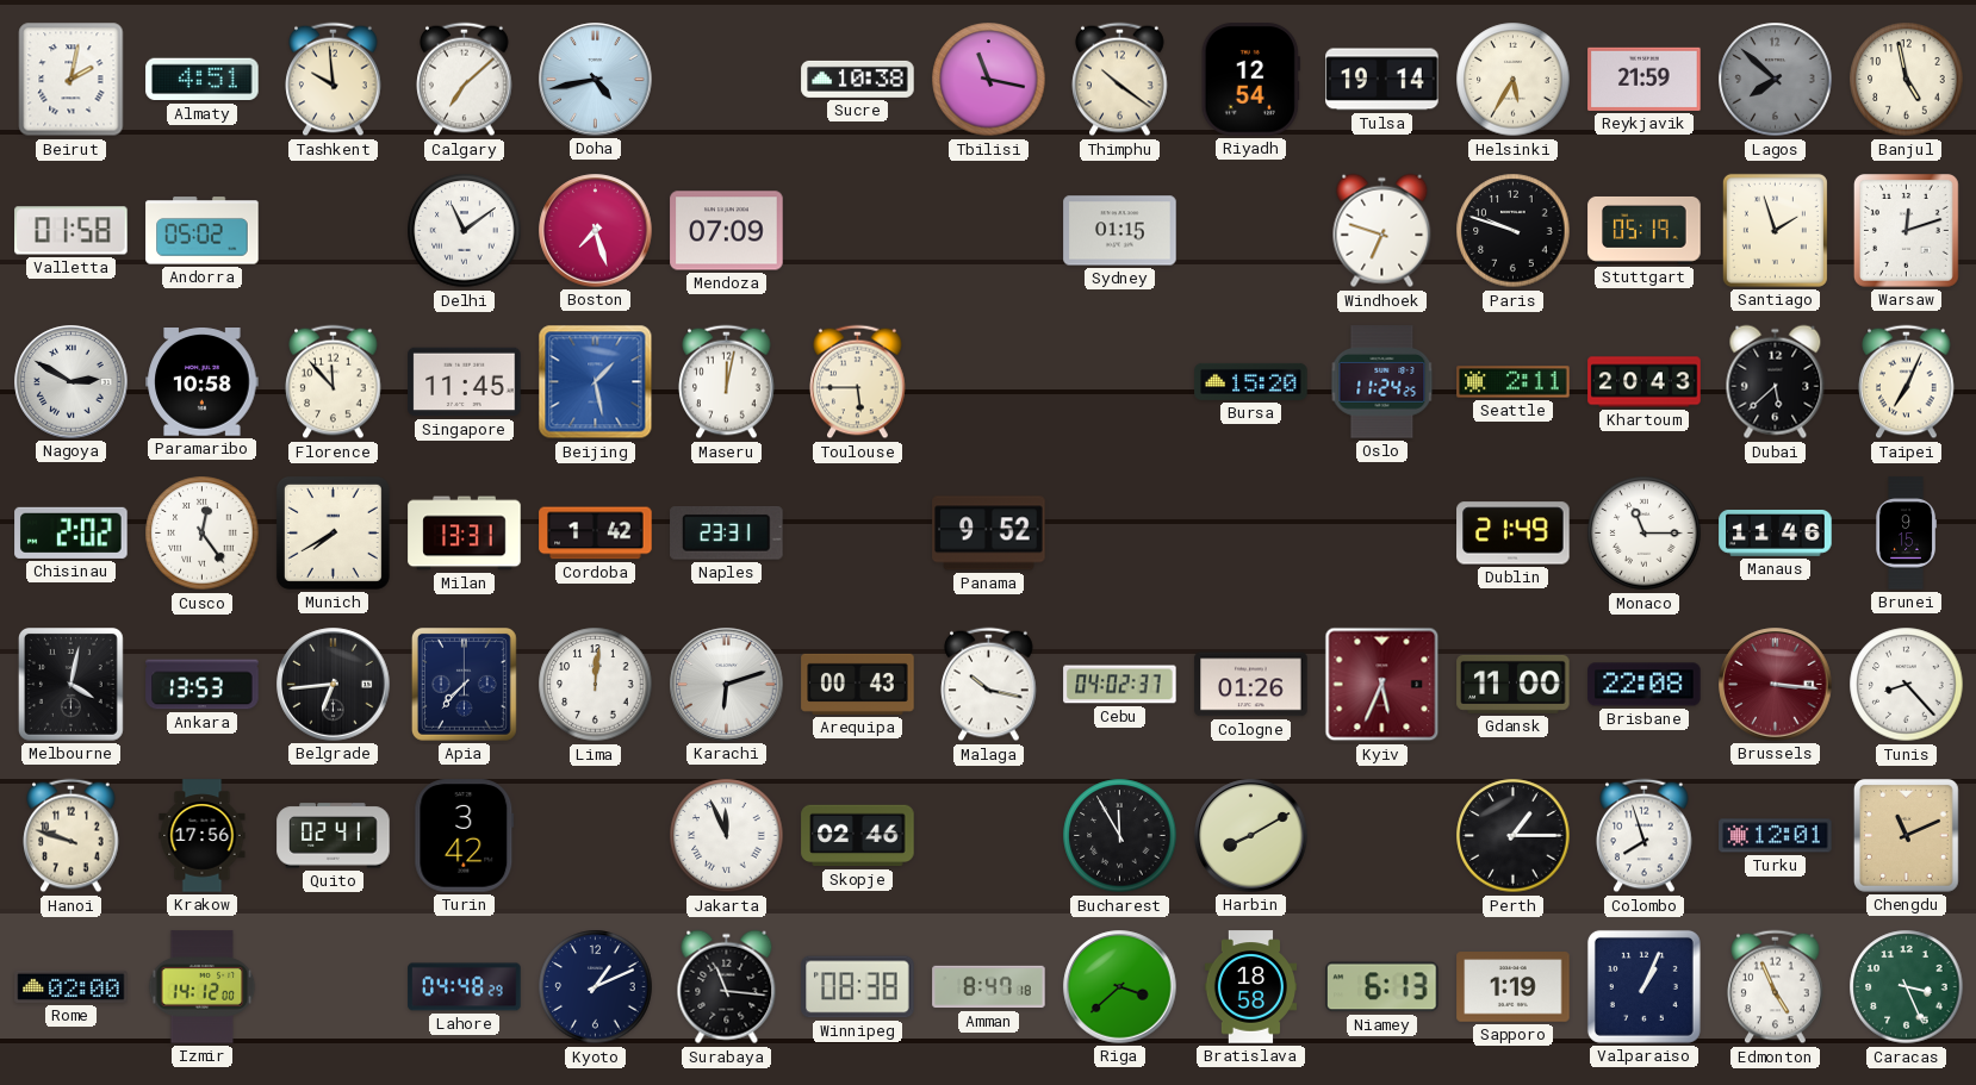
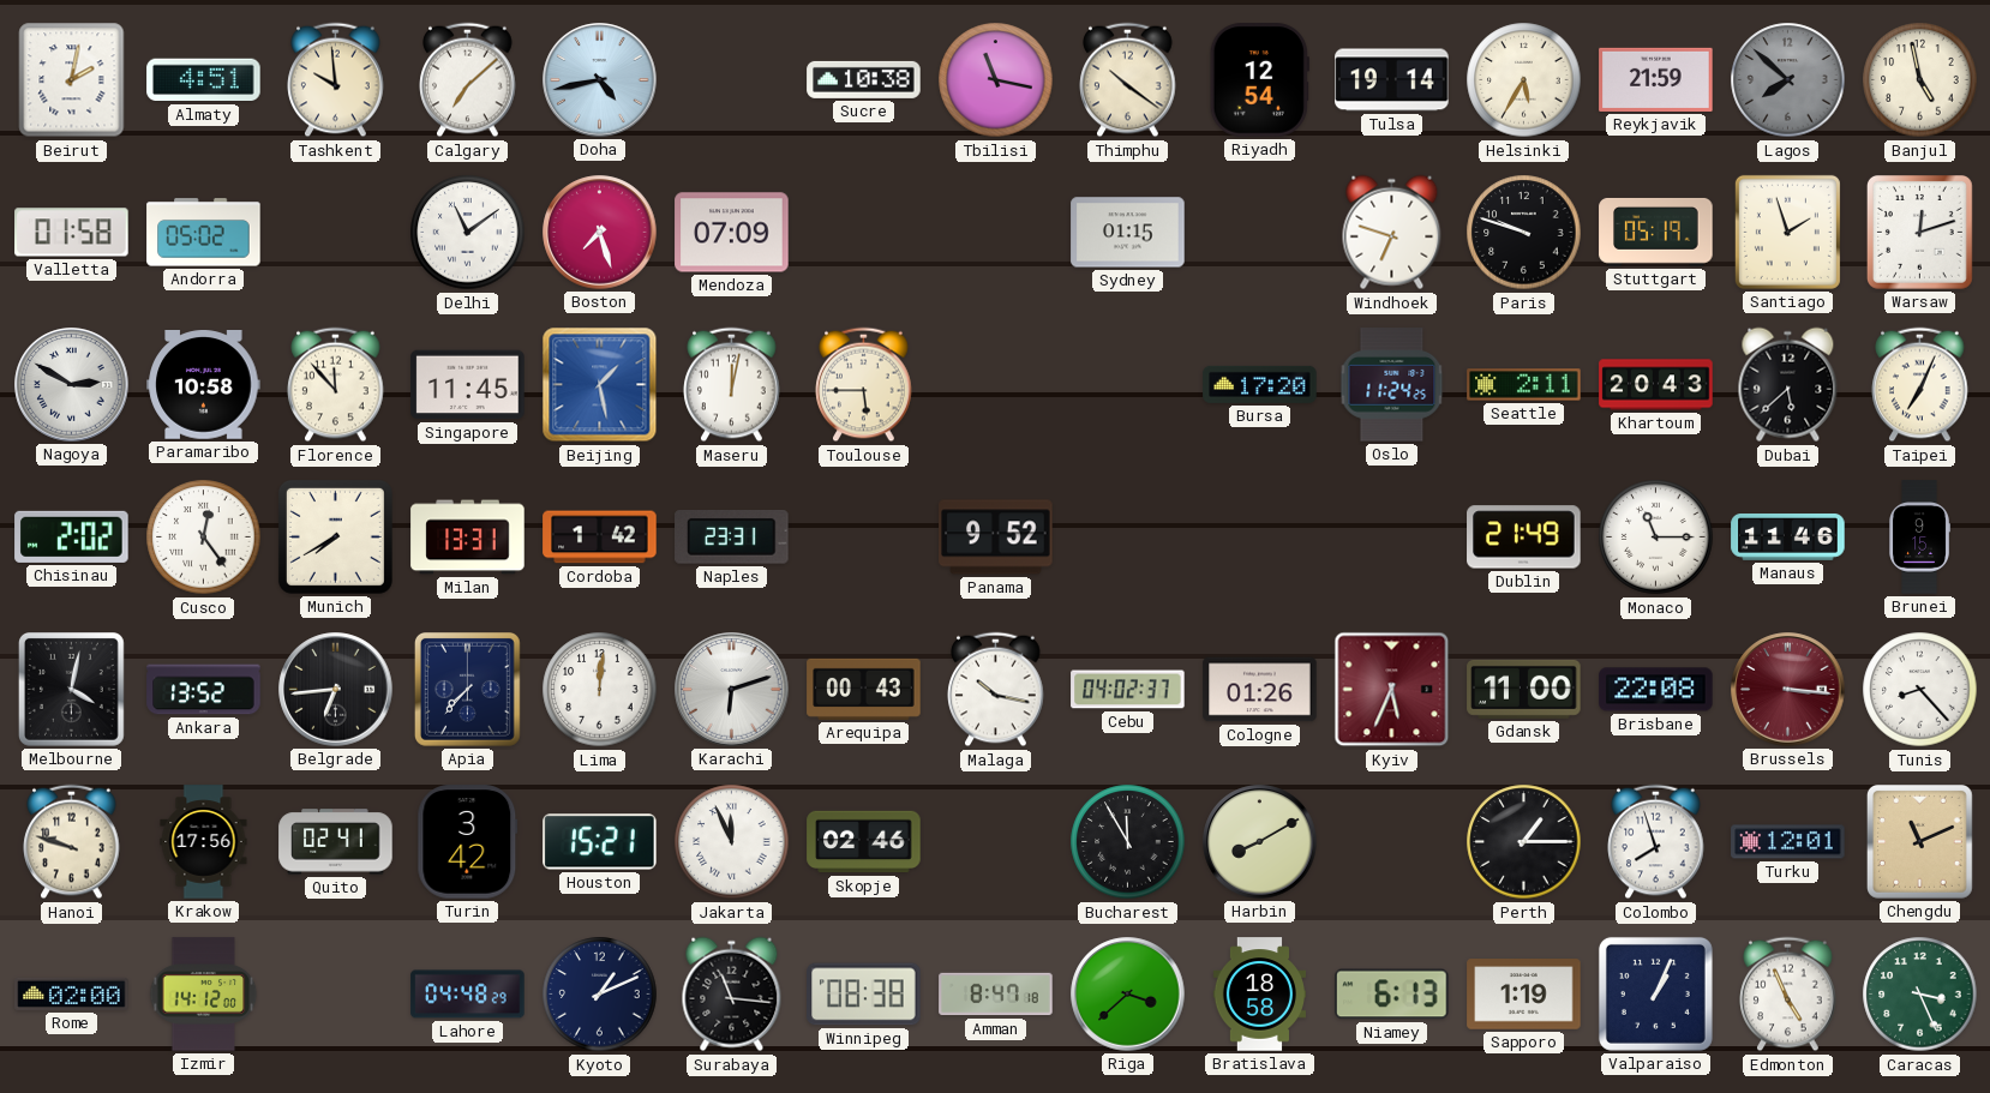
Bursa: 15:20 -> 17:20 (1260, 384)
Ankara: 13:53 -> 13:52 (204, 690)
Houston: none -> 15:21 (600, 842)
